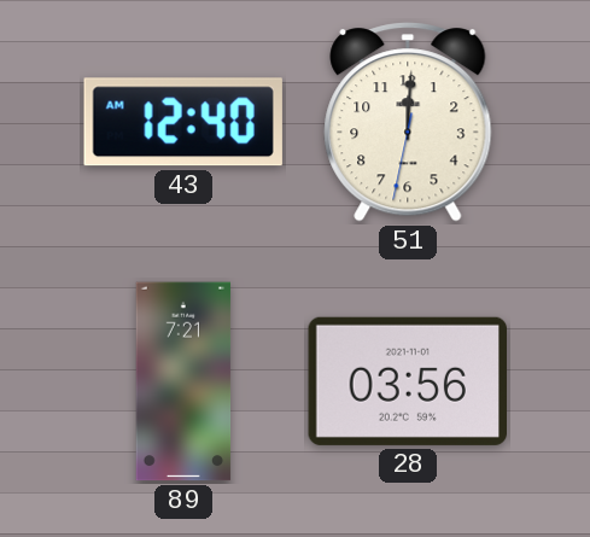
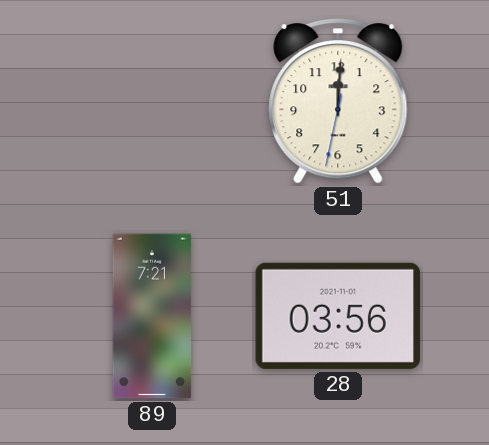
43: 12:40 -> none (183, 122)
